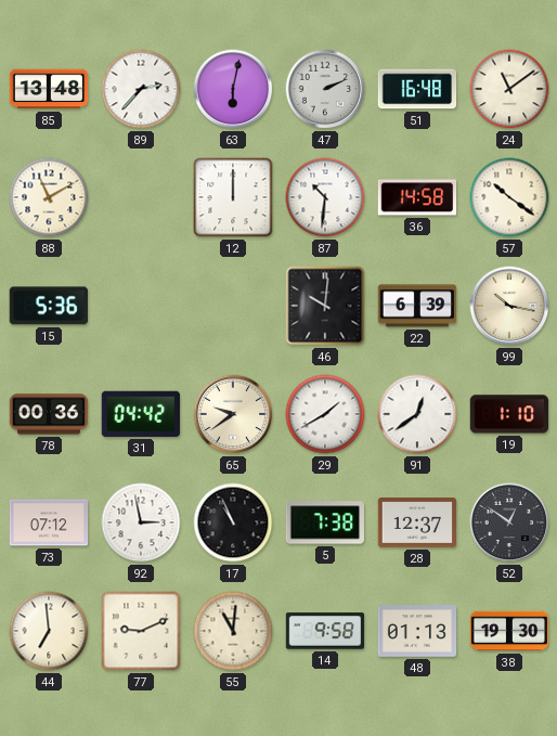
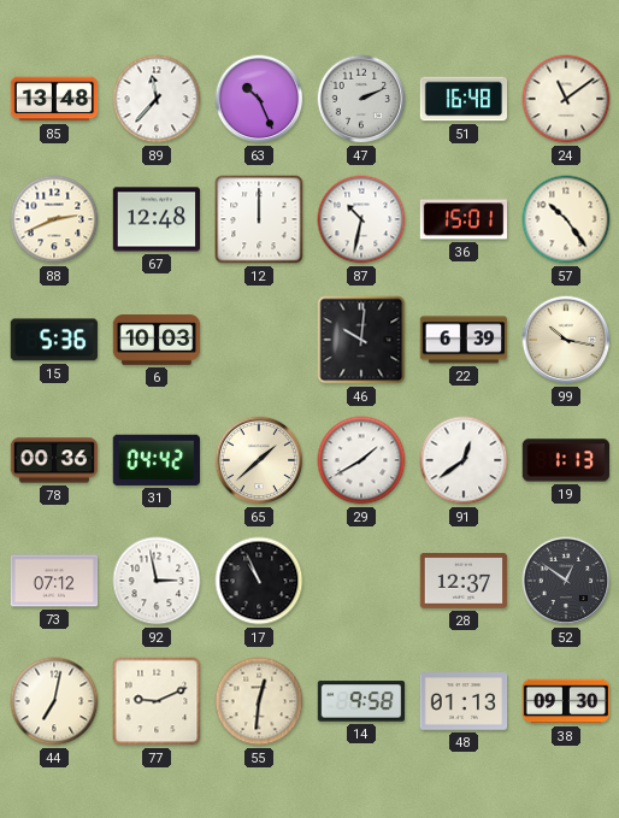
89: 2:37 -> 11:37 (157, 99)
63: 6:02 -> 10:26 (259, 99)
88: 11:10 -> 2:41 (54, 219)
67: none -> 12:48 (157, 219)
87: 10:31 -> 10:32 (361, 219)
36: 14:58 -> 15:01 (464, 219)
57: 10:21 -> 10:24 (566, 219)
6: none -> 10:03 (157, 340)
65: 9:39 -> 1:38 (259, 460)
19: 1:10 -> 1:13 (565, 460)
5: 7:38 -> none (324, 522)
44: 6:59 -> 7:02 (54, 701)
55: 11:01 -> 12:31 (259, 701)
38: 19:30 -> 09:30 (566, 701)
